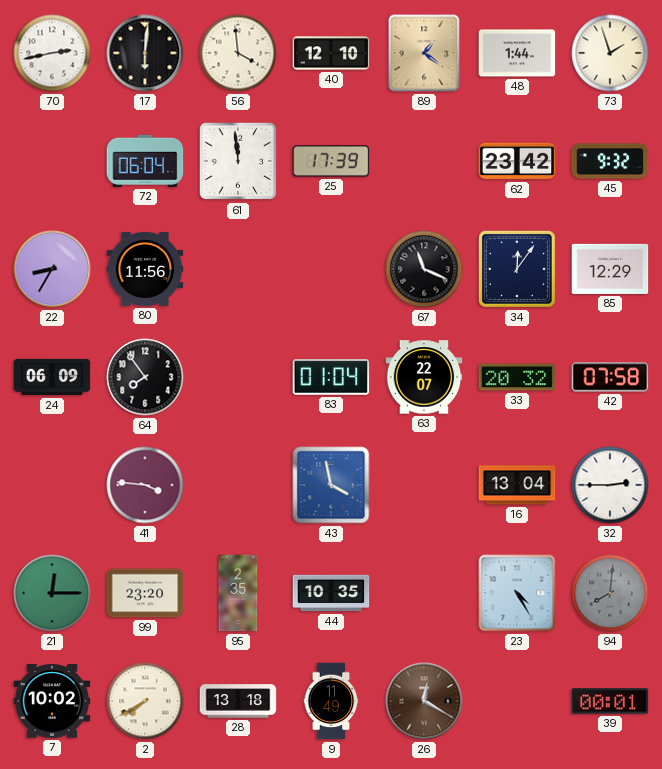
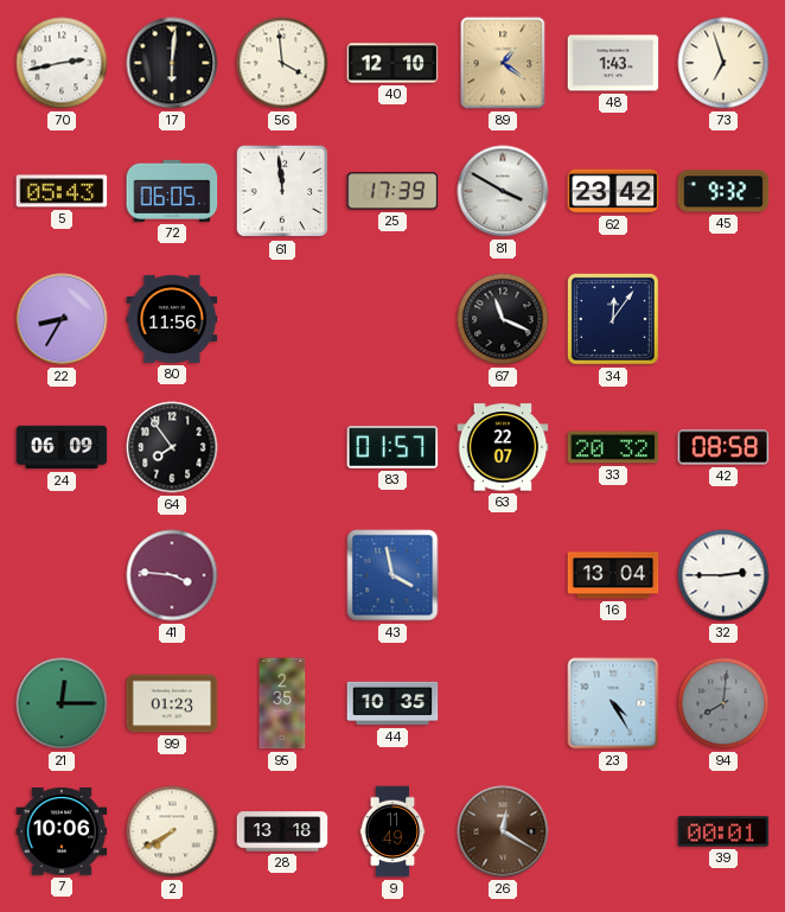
48: 1:44 -> 1:43 (613, 63)
73: 1:57 -> 6:57 (723, 63)
5: none -> 05:43 (62, 191)
72: 06:04 -> 06:05 (172, 191)
81: none -> 3:50 (503, 191)
85: 12:29 -> none (610, 269)
83: 01:04 -> 01:57 (392, 447)
42: 07:58 -> 08:58 (723, 447)
99: 23:20 -> 01:23 (172, 703)
7: 10:02 -> 10:06 (62, 831)
